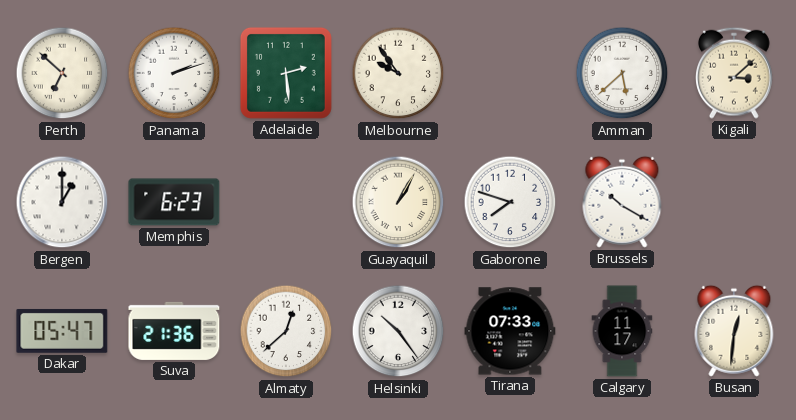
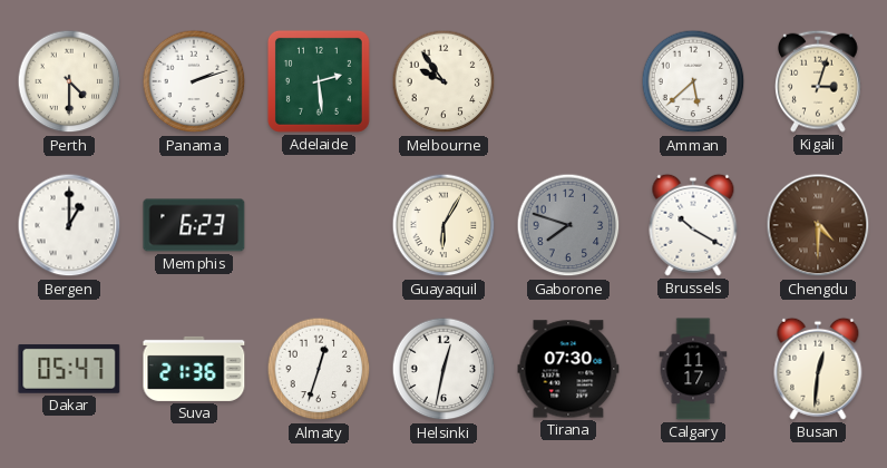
Perth: 6:52 -> 4:30 (69, 81)
Kigali: 3:08 -> 3:03 (819, 81)
Guayaquil: 1:05 -> 6:05 (443, 225)
Gaborone dial: white -> grey (568, 225)
Chengdu: none -> 4:30 (818, 225)
Almaty: 12:38 -> 12:33 (319, 369)
Helsinki: 10:24 -> 12:32 (443, 369)
Tirana: 07:33 -> 07:30 (568, 369)
